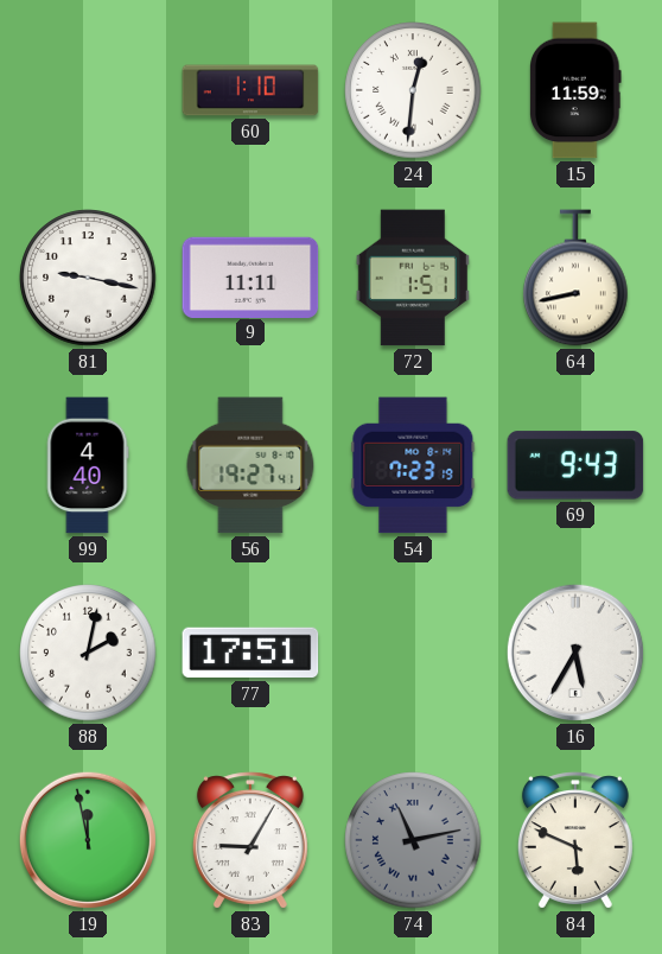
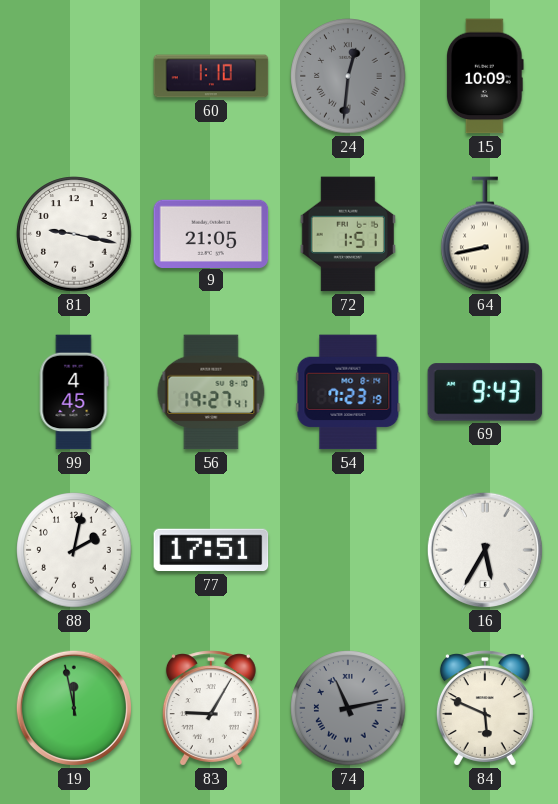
24 dial: white -> grey (348, 76)
15: 11:59 -> 10:09 (486, 76)
9: 11:11 -> 21:05 (211, 233)
99: 4:40 -> 4:45 (74, 392)
